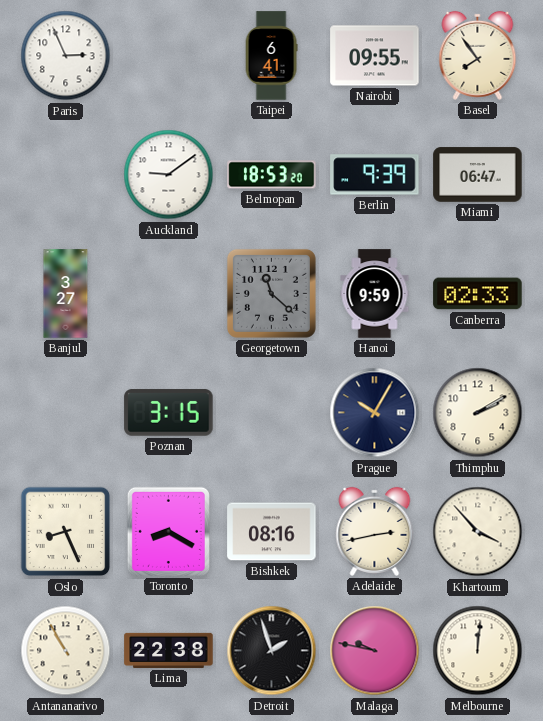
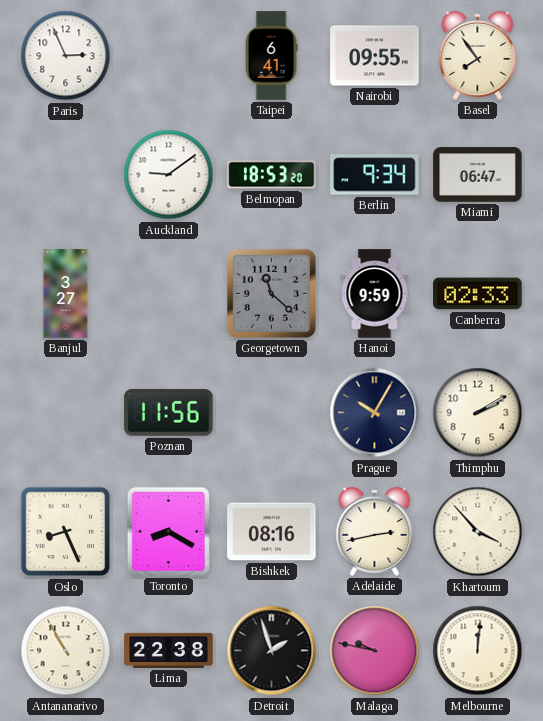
Berlin: 9:39 -> 9:34 (375, 175)
Poznan: 3:15 -> 11:56 (169, 413)
